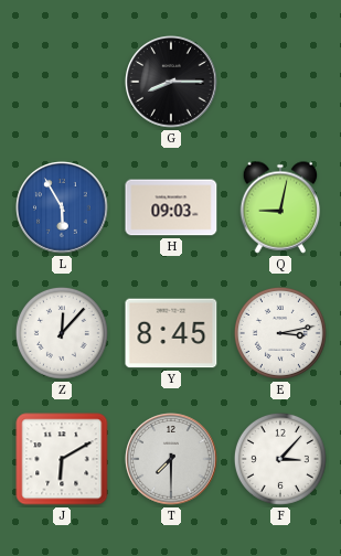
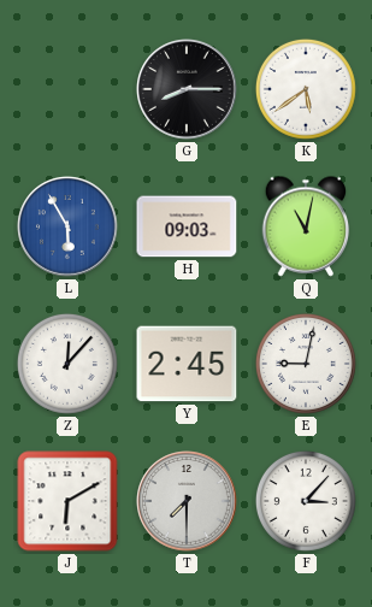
K: none -> 5:39 (306, 89)
Q: 9:02 -> 11:02 (306, 226)
Y: 8:45 -> 2:45 (187, 364)
E: 3:13 -> 9:02 (306, 364)
